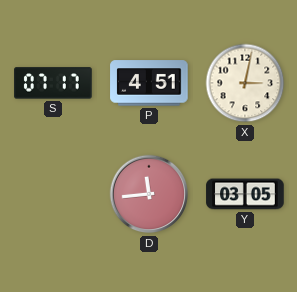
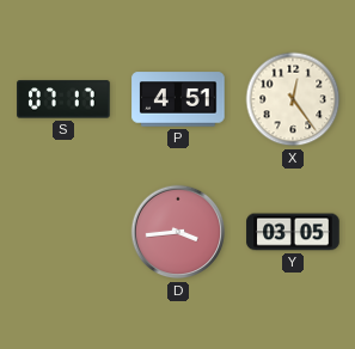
X: 3:02 -> 12:24 (293, 99)
D: 11:44 -> 3:44 (178, 232)
